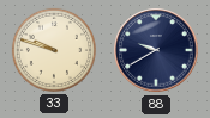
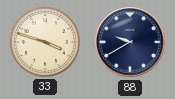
33: 9:48 -> 3:48 (45, 42)
